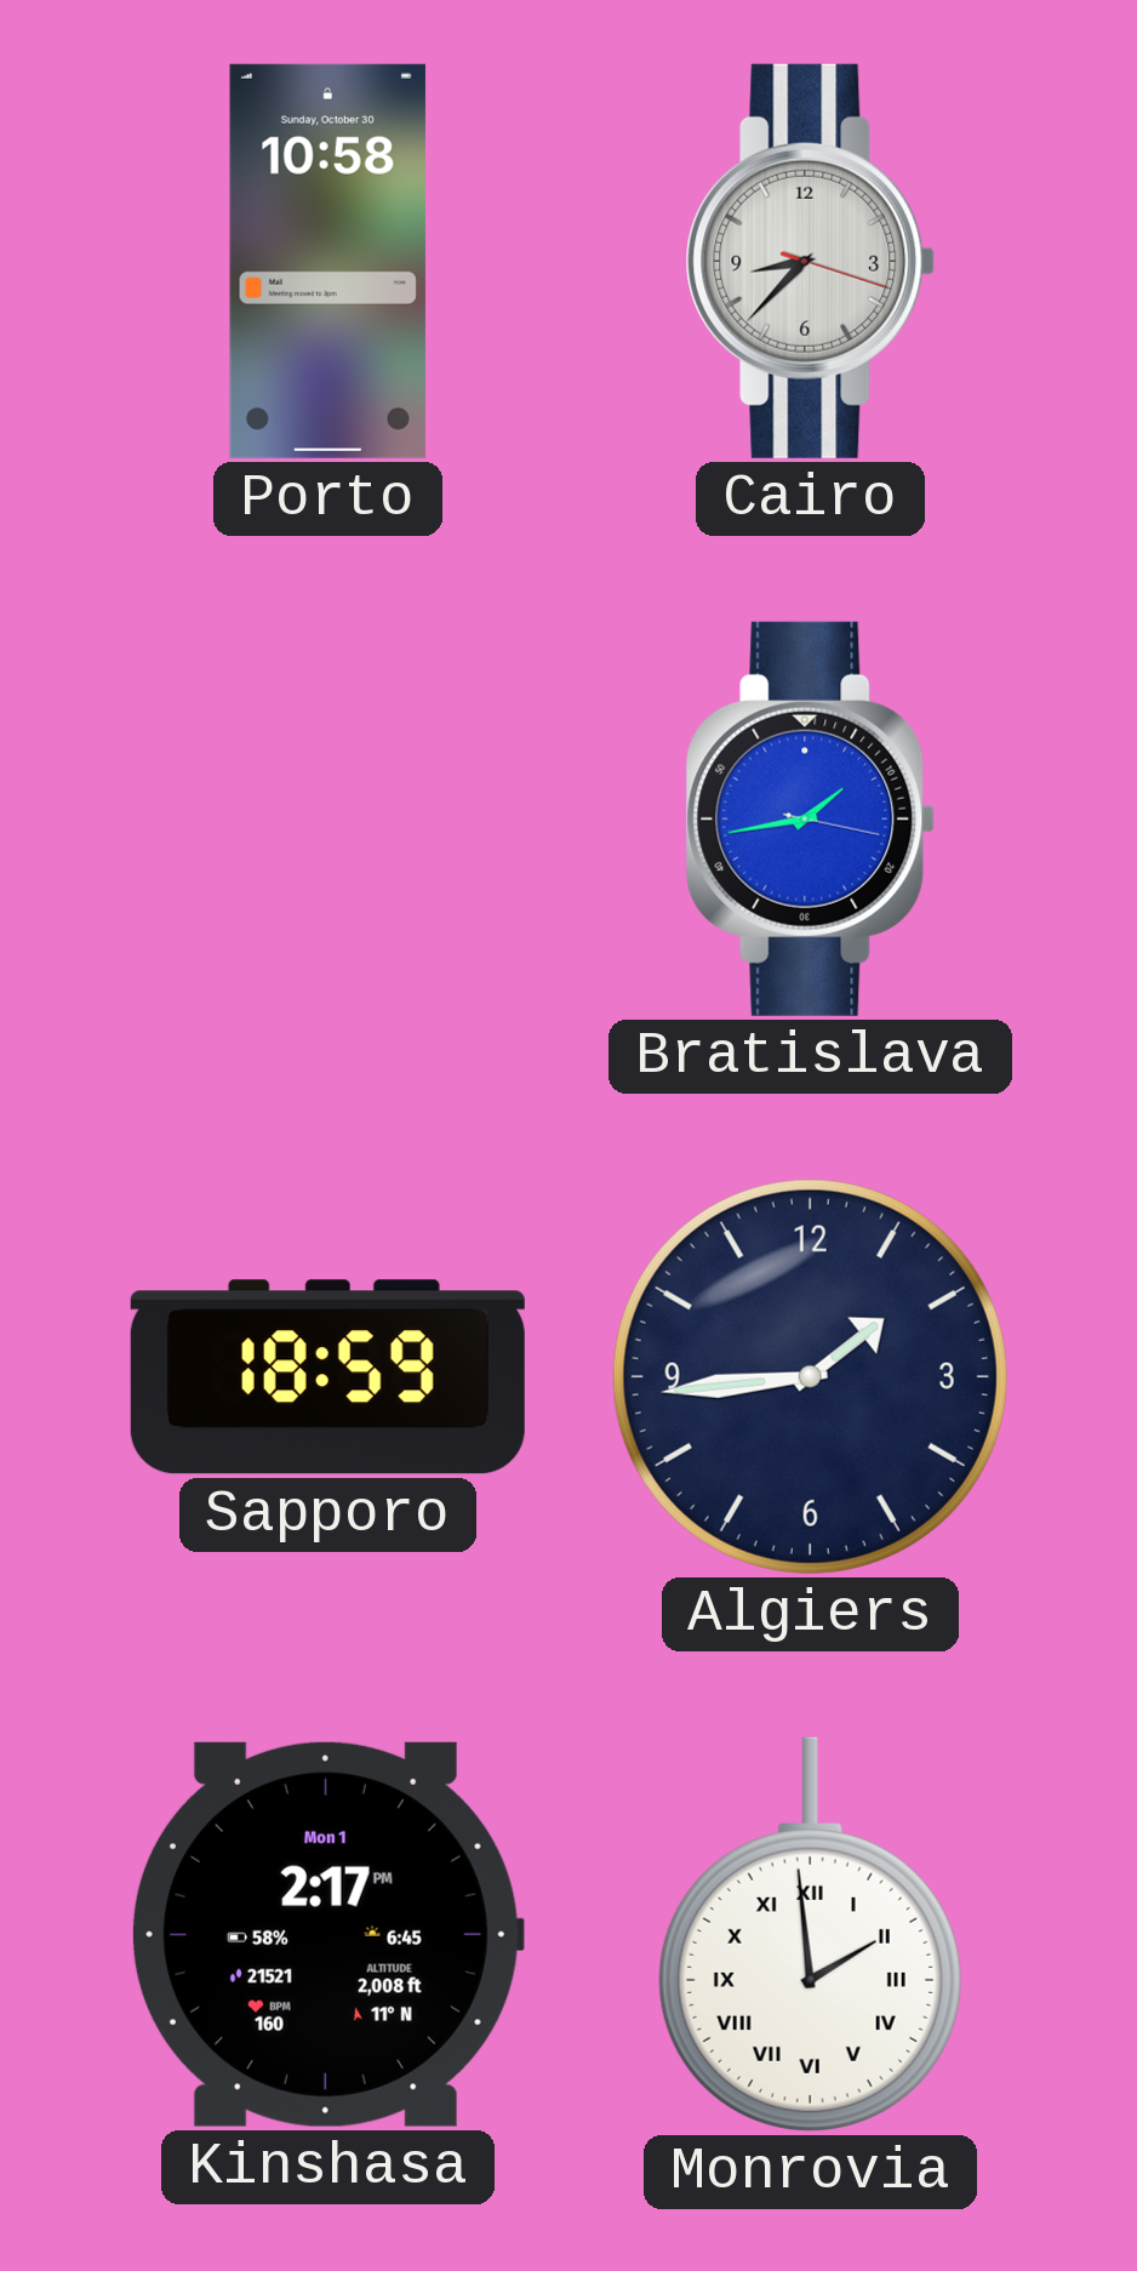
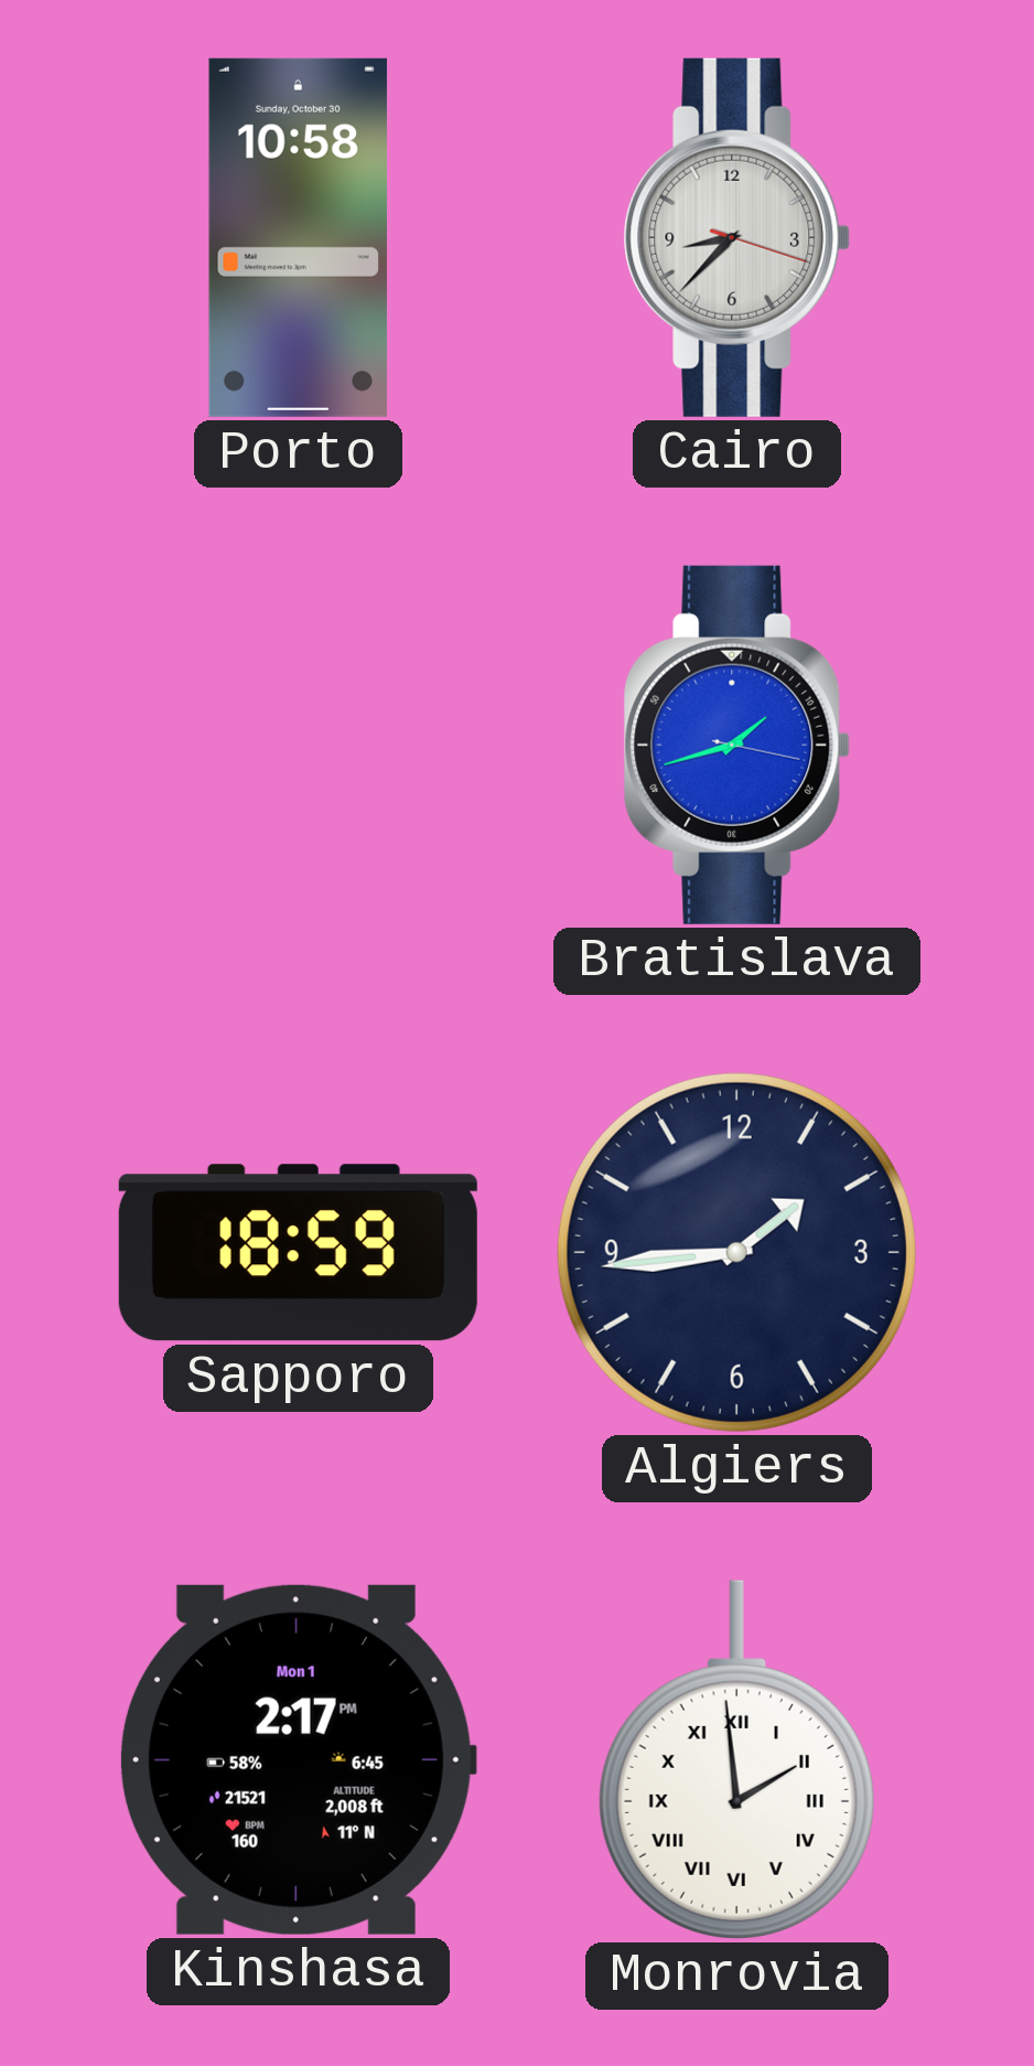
Bratislava: 1:43 -> 1:42 (737, 745)
